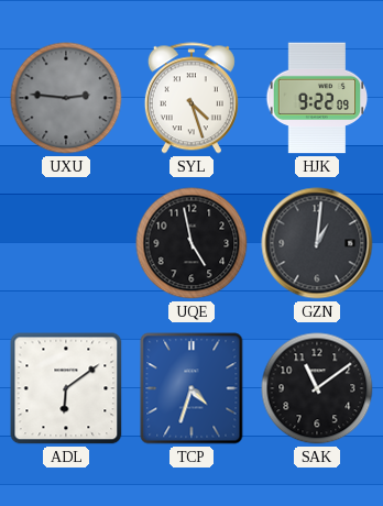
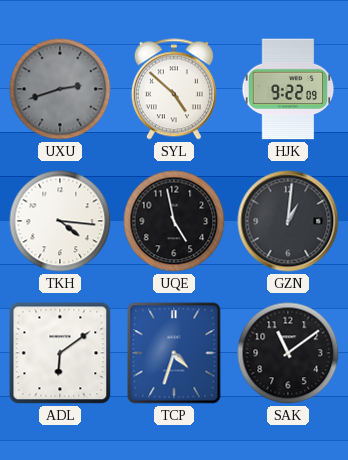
UXU: 2:46 -> 2:42 (60, 89)
SYL: 4:27 -> 4:52 (174, 89)
TKH: none -> 4:16 (60, 221)
